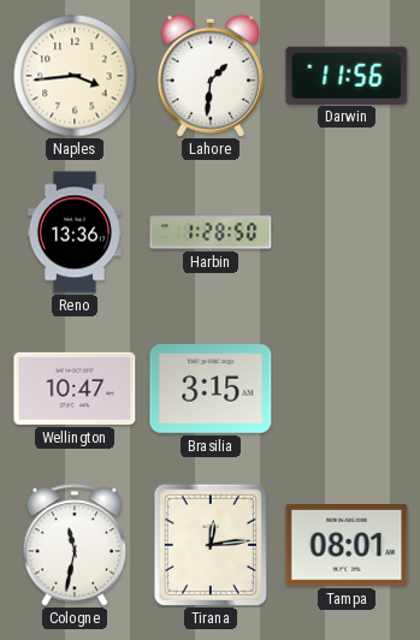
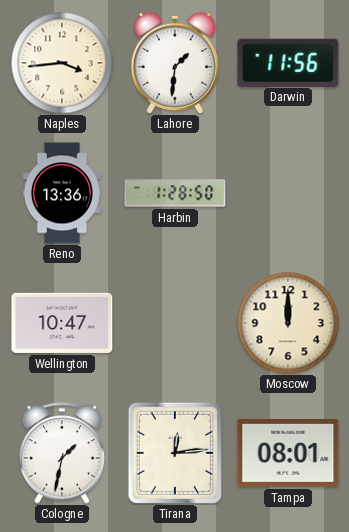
Brasilia: 3:15 -> none (211, 390)
Moscow: none -> 12:00 (288, 323)
Cologne: 11:32 -> 1:32 (62, 453)
